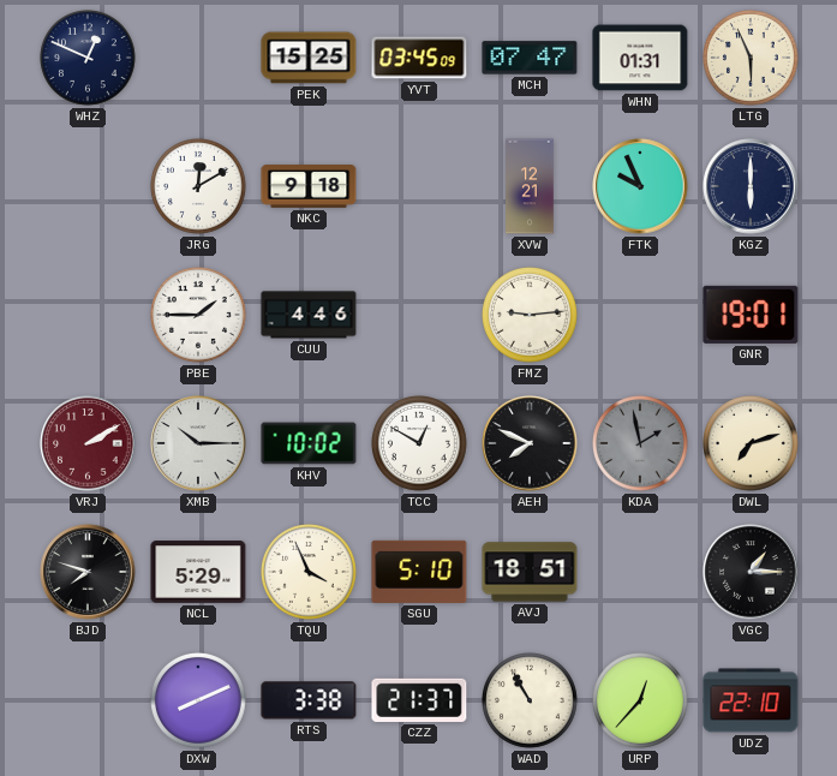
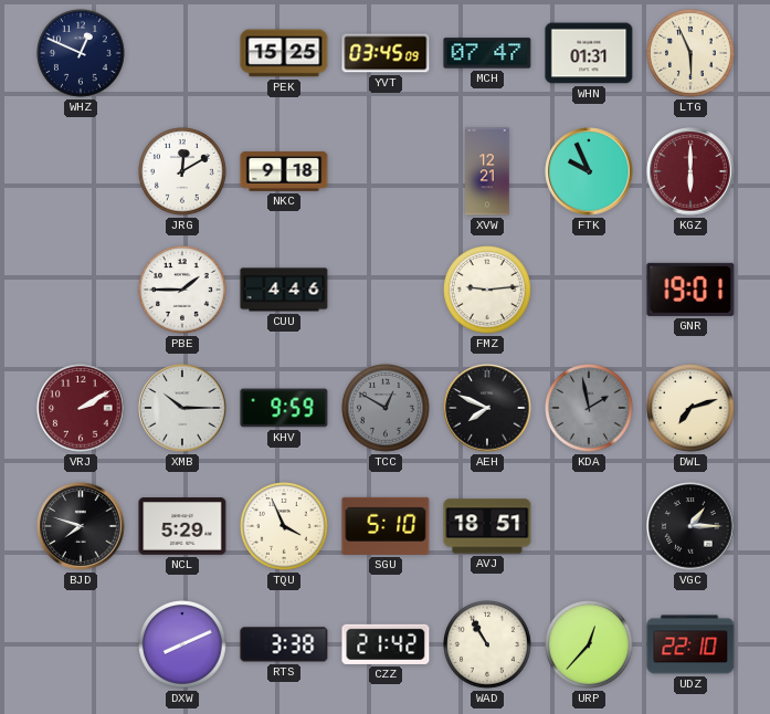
KGZ dial: navy -> burgundy (690, 171)
KHV: 10:02 -> 9:59 (284, 408)
TCC dial: white -> grey (387, 409)
CZZ: 21:37 -> 21:42 (386, 644)
